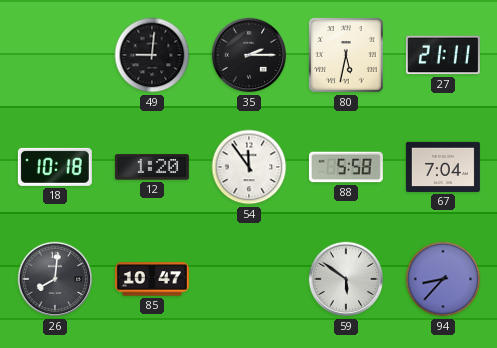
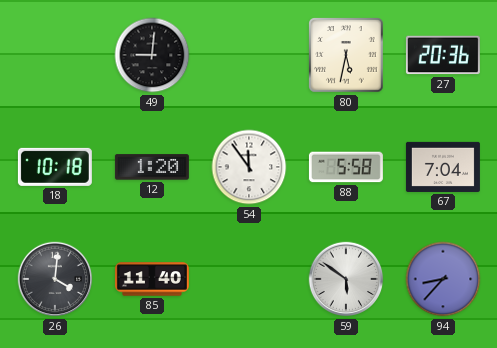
35: 2:15 -> none (249, 55)
27: 21:11 -> 20:36 (443, 55)
26: 8:01 -> 4:01 (55, 279)
85: 10:47 -> 11:40 (152, 279)
